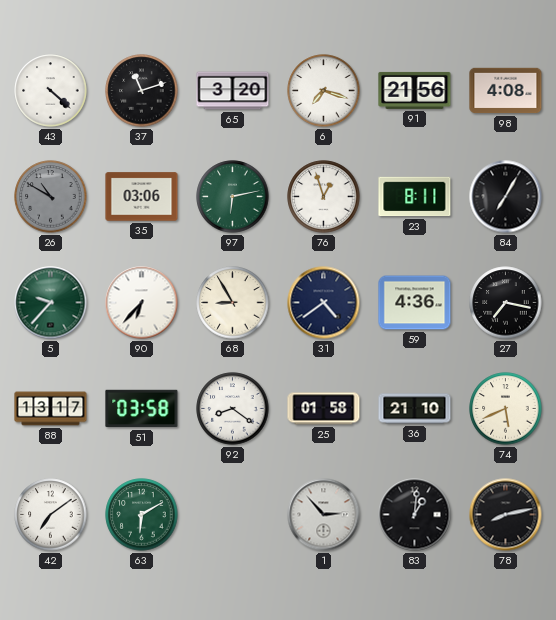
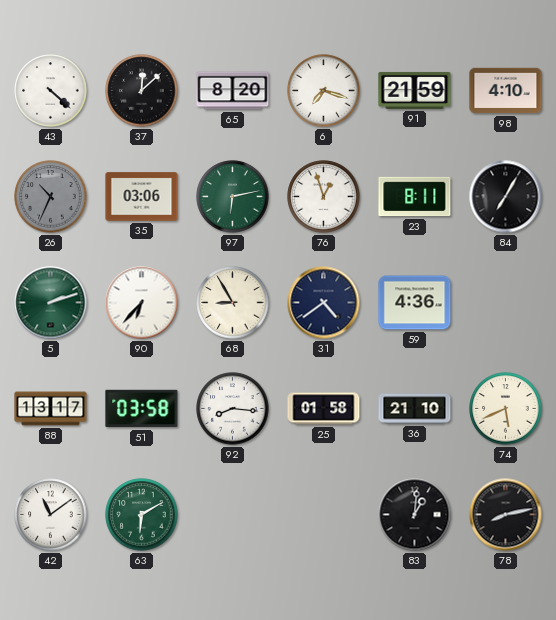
37: 11:12 -> 12:08 (142, 91)
65: 3:20 -> 8:20 (233, 91)
91: 21:56 -> 21:59 (415, 90)
98: 4:08 -> 4:10 (506, 91)
26: 10:50 -> 10:34 (51, 197)
5: 9:37 -> 2:12 (51, 303)
27: 7:17 -> none (506, 303)
92: 8:21 -> 8:16 (233, 409)
42: 7:09 -> 11:09 (51, 515)
1: 2:53 -> none (324, 515)
